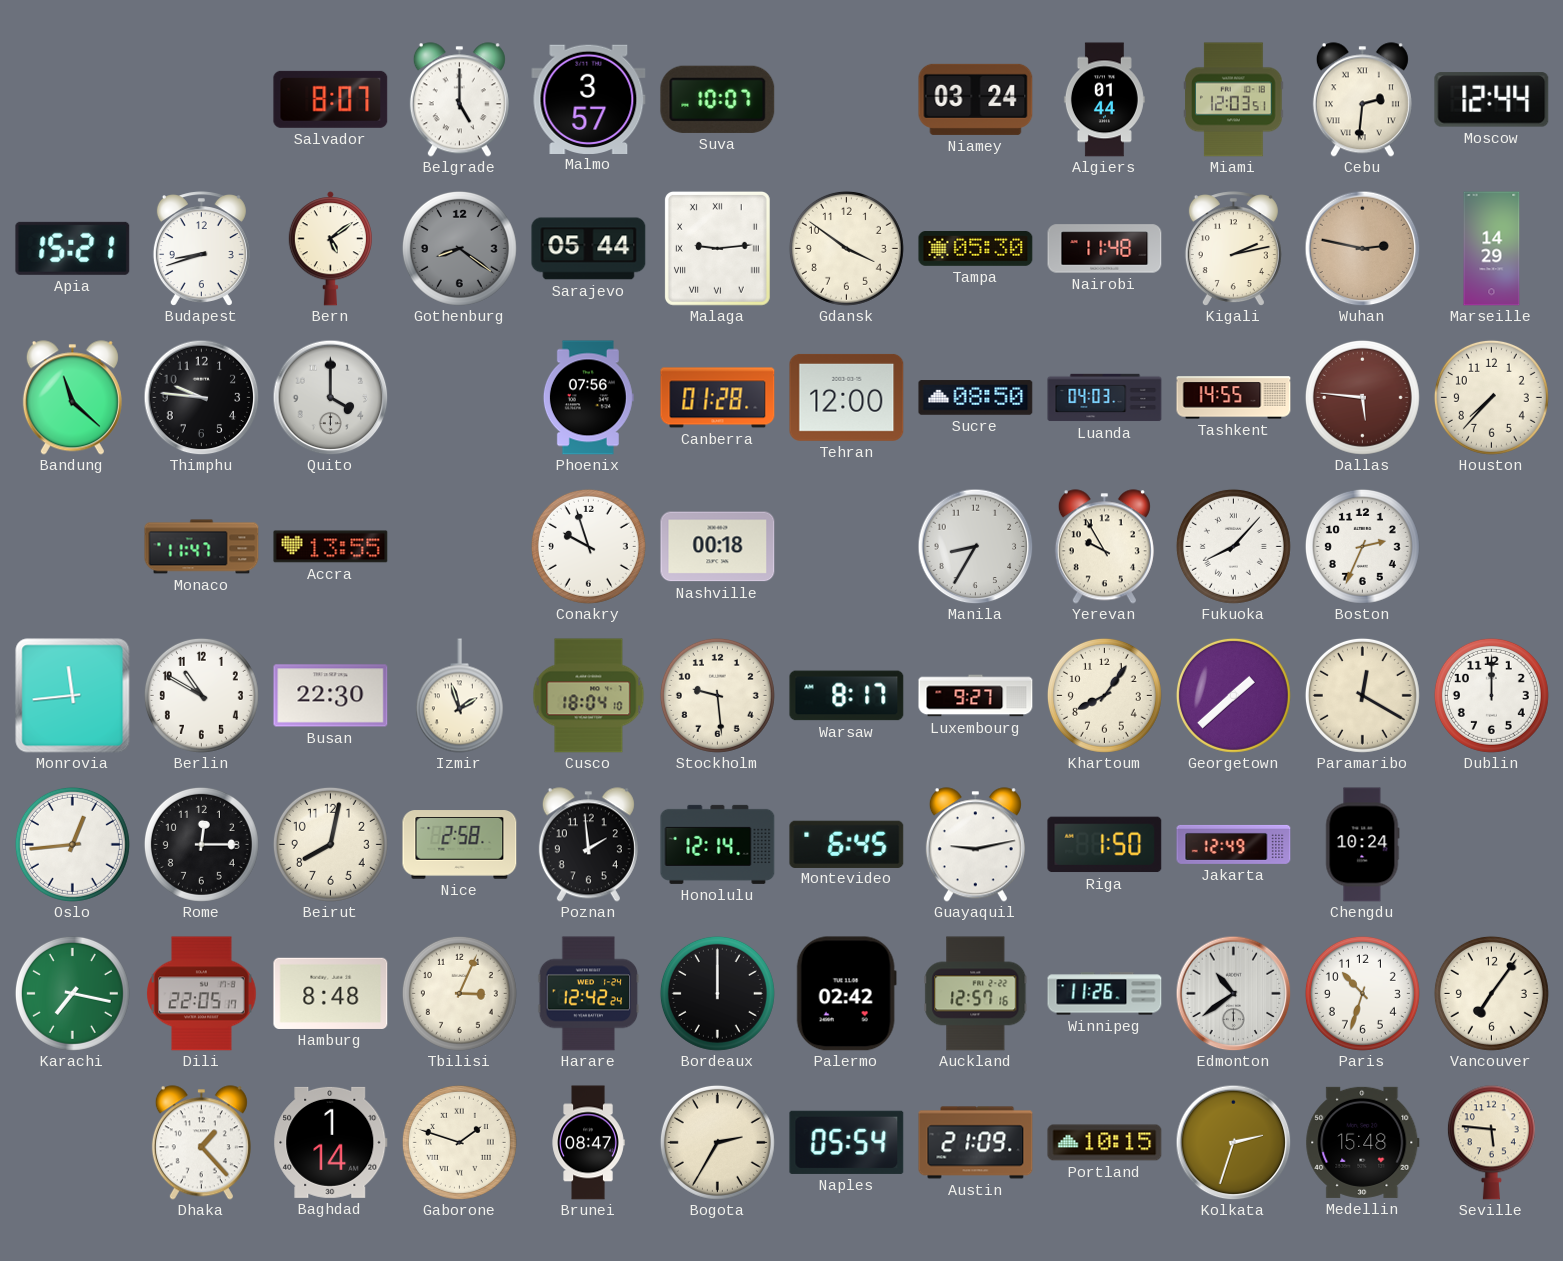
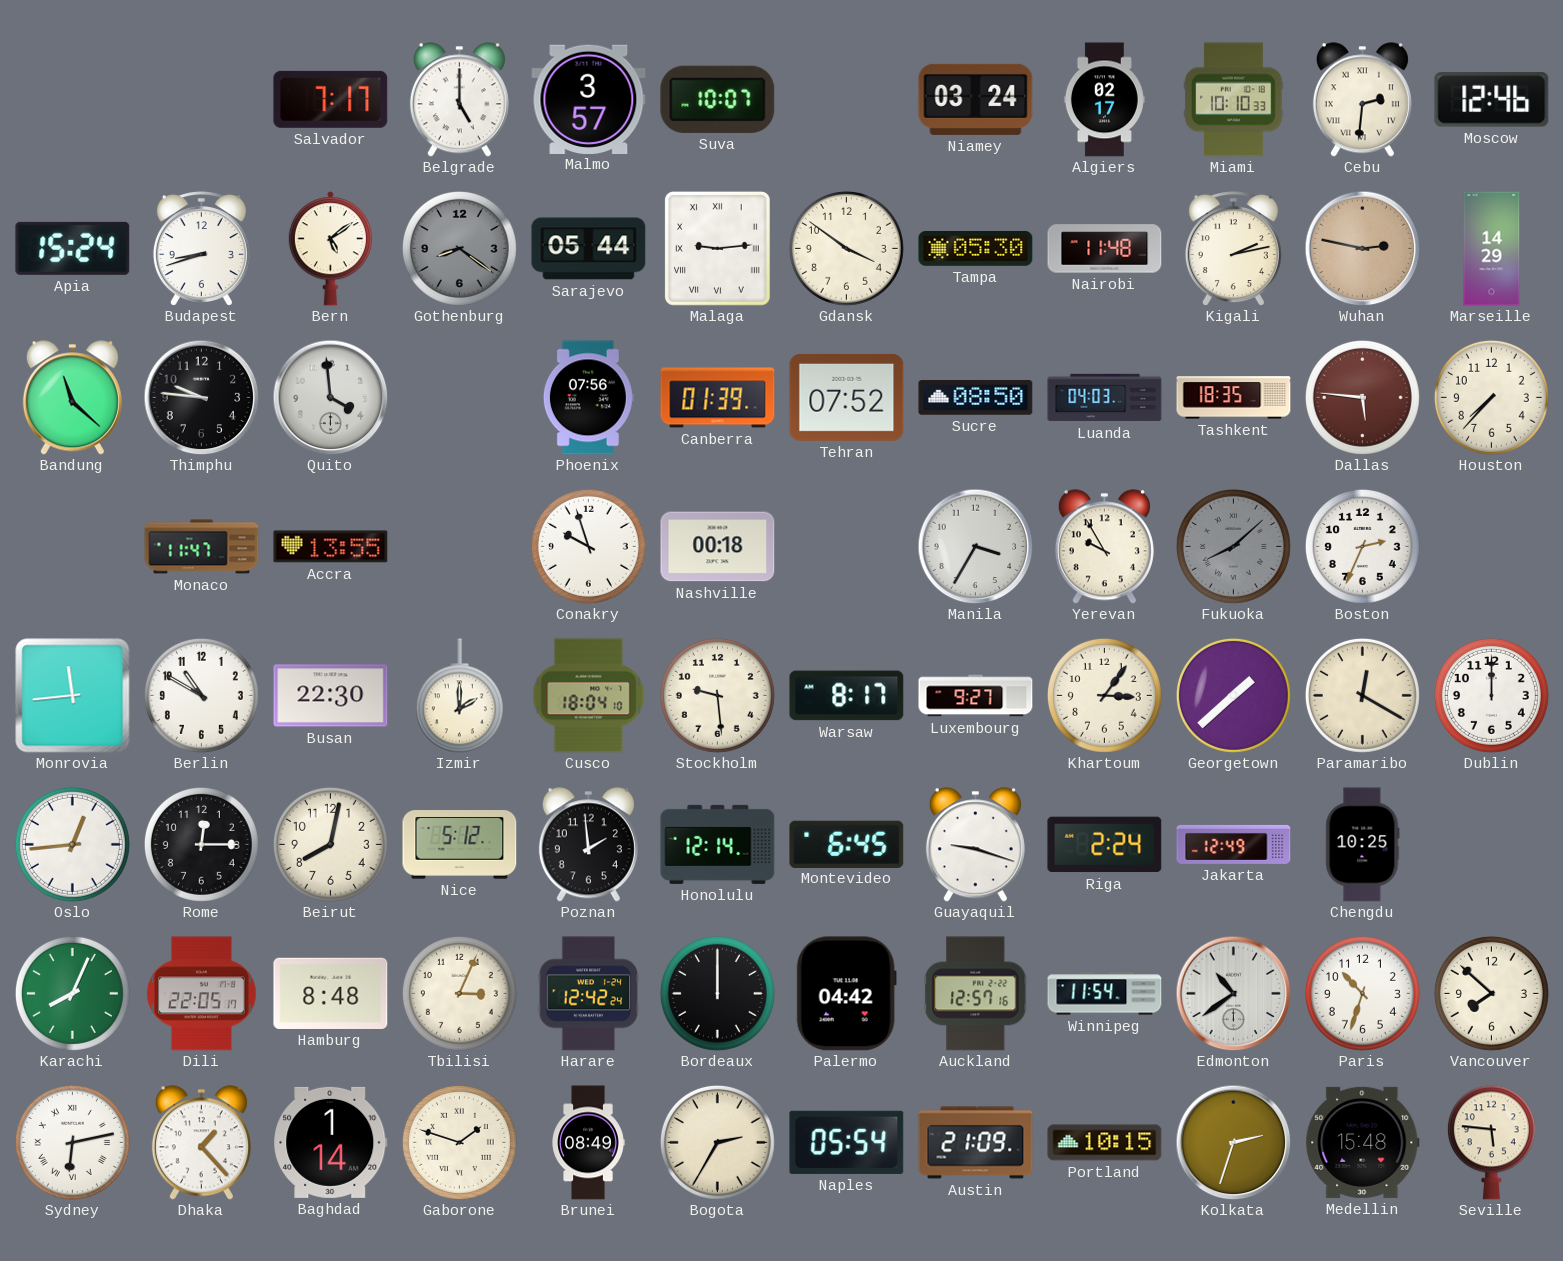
Salvador: 8:07 -> 7:17 (331, 99)
Algiers: 01:44 -> 02:17 (1104, 100)
Miami: 12:03 -> 10:10 (1234, 100)
Moscow: 12:44 -> 12:46 (1492, 100)
Apia: 15:21 -> 15:24 (73, 248)
Quito: 4:00 -> 3:59 (330, 397)
Canberra: 01:28 -> 01:39 (718, 398)
Tehran: 12:00 -> 07:52 (847, 397)
Tashkent: 14:55 -> 18:35 (1234, 398)
Manila: 8:35 -> 3:35 (975, 546)
Fukuoka: 8:07 -> 8:08 (1233, 546)
Fukuoka dial: white -> grey (1233, 546)
Izmir: 1:57 -> 2:00 (459, 696)
Khartoum: 8:06 -> 3:06 (1104, 695)
Nice: 2:58 -> 5:12 (460, 845)
Guayaquil: 9:13 -> 9:18 (975, 845)
Riga: 1:50 -> 2:24 (1105, 845)
Chengdu: 10:24 -> 10:25 (1363, 845)
Karachi: 7:17 -> 8:04 (72, 993)
Palermo: 02:42 -> 04:42 (846, 994)
Winnipeg: 11:26 -> 11:54 (1105, 994)
Vancouver: 7:06 -> 7:52 (1491, 993)
Sydney: none -> 6:13 (72, 1142)
Brunei: 08:47 -> 08:49 (588, 1143)
